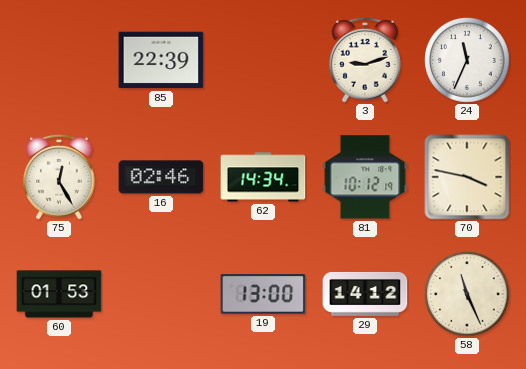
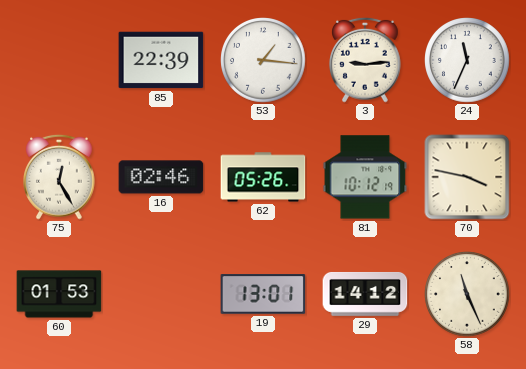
53: none -> 1:16 (263, 60)
3: 9:12 -> 9:14 (366, 60)
62: 14:34 -> 05:26 (263, 177)
19: 13:00 -> 13:01 (263, 294)
